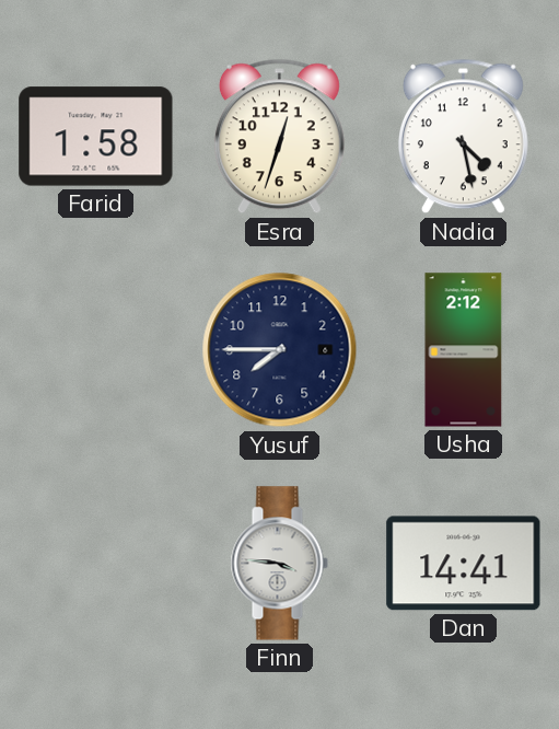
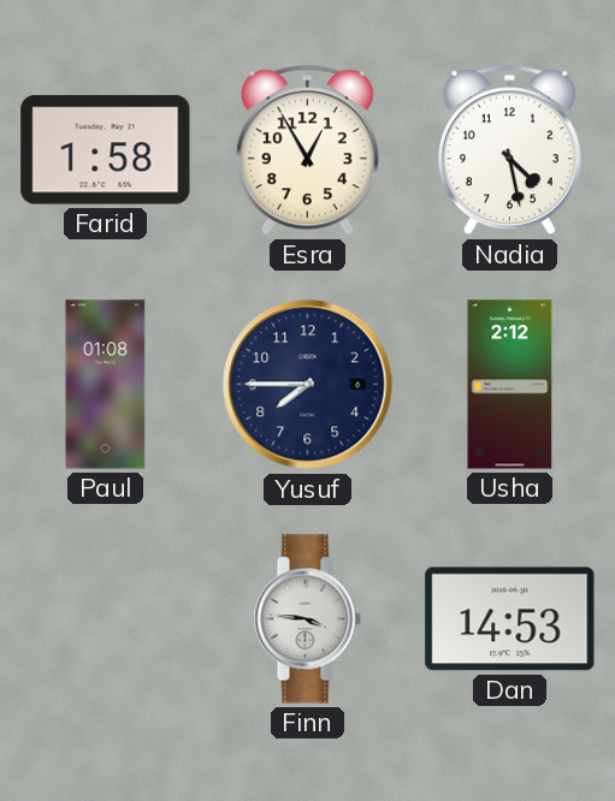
Esra: 12:33 -> 12:55 (307, 150)
Paul: none -> 01:08 (106, 385)
Dan: 14:41 -> 14:53 (510, 619)
